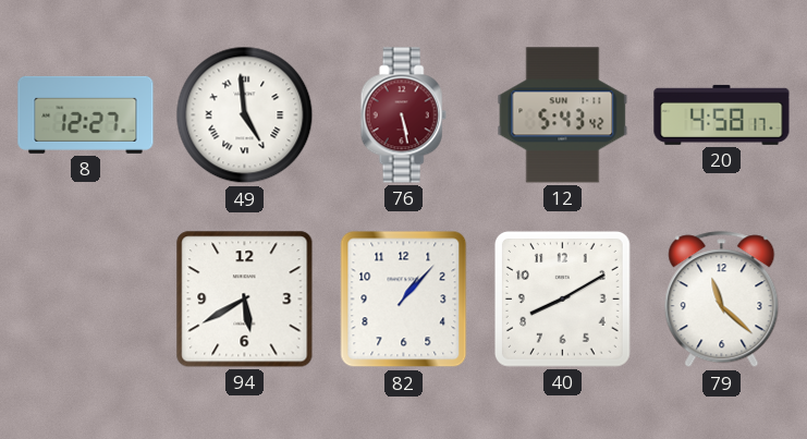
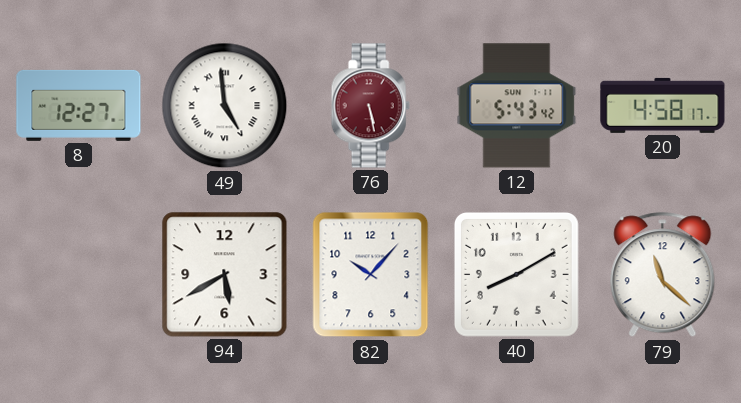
82: 1:07 -> 10:07 (371, 275)
